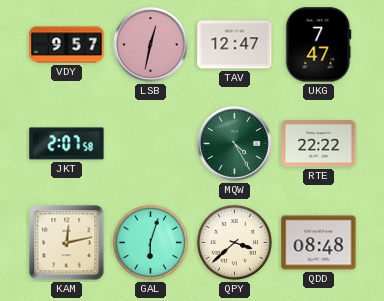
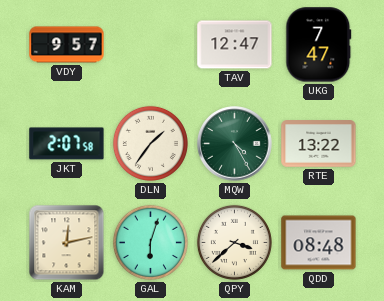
LSB: 12:32 -> none (151, 45)
DLN: none -> 1:36 (150, 143)
RTE: 22:22 -> 13:22 (319, 144)
